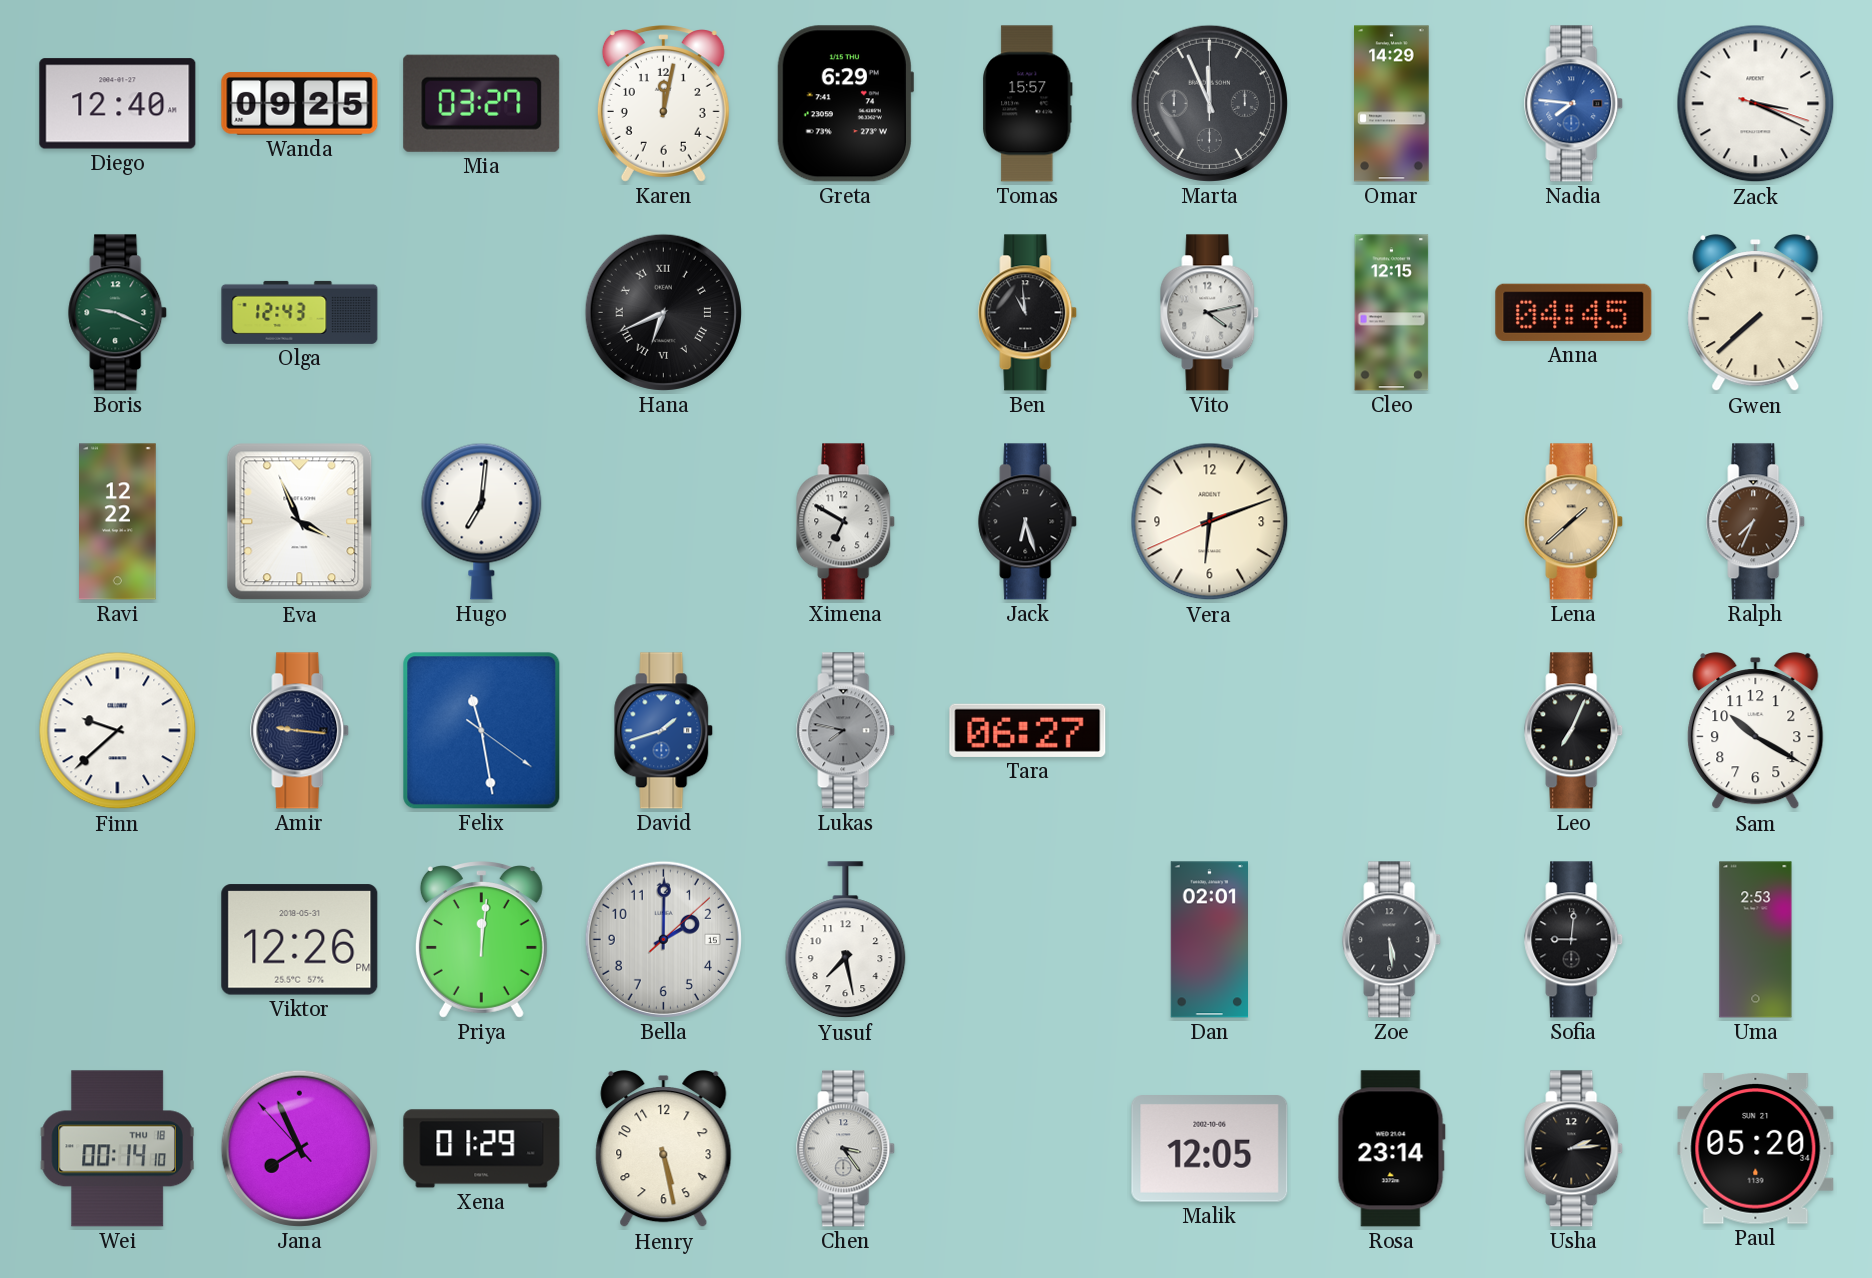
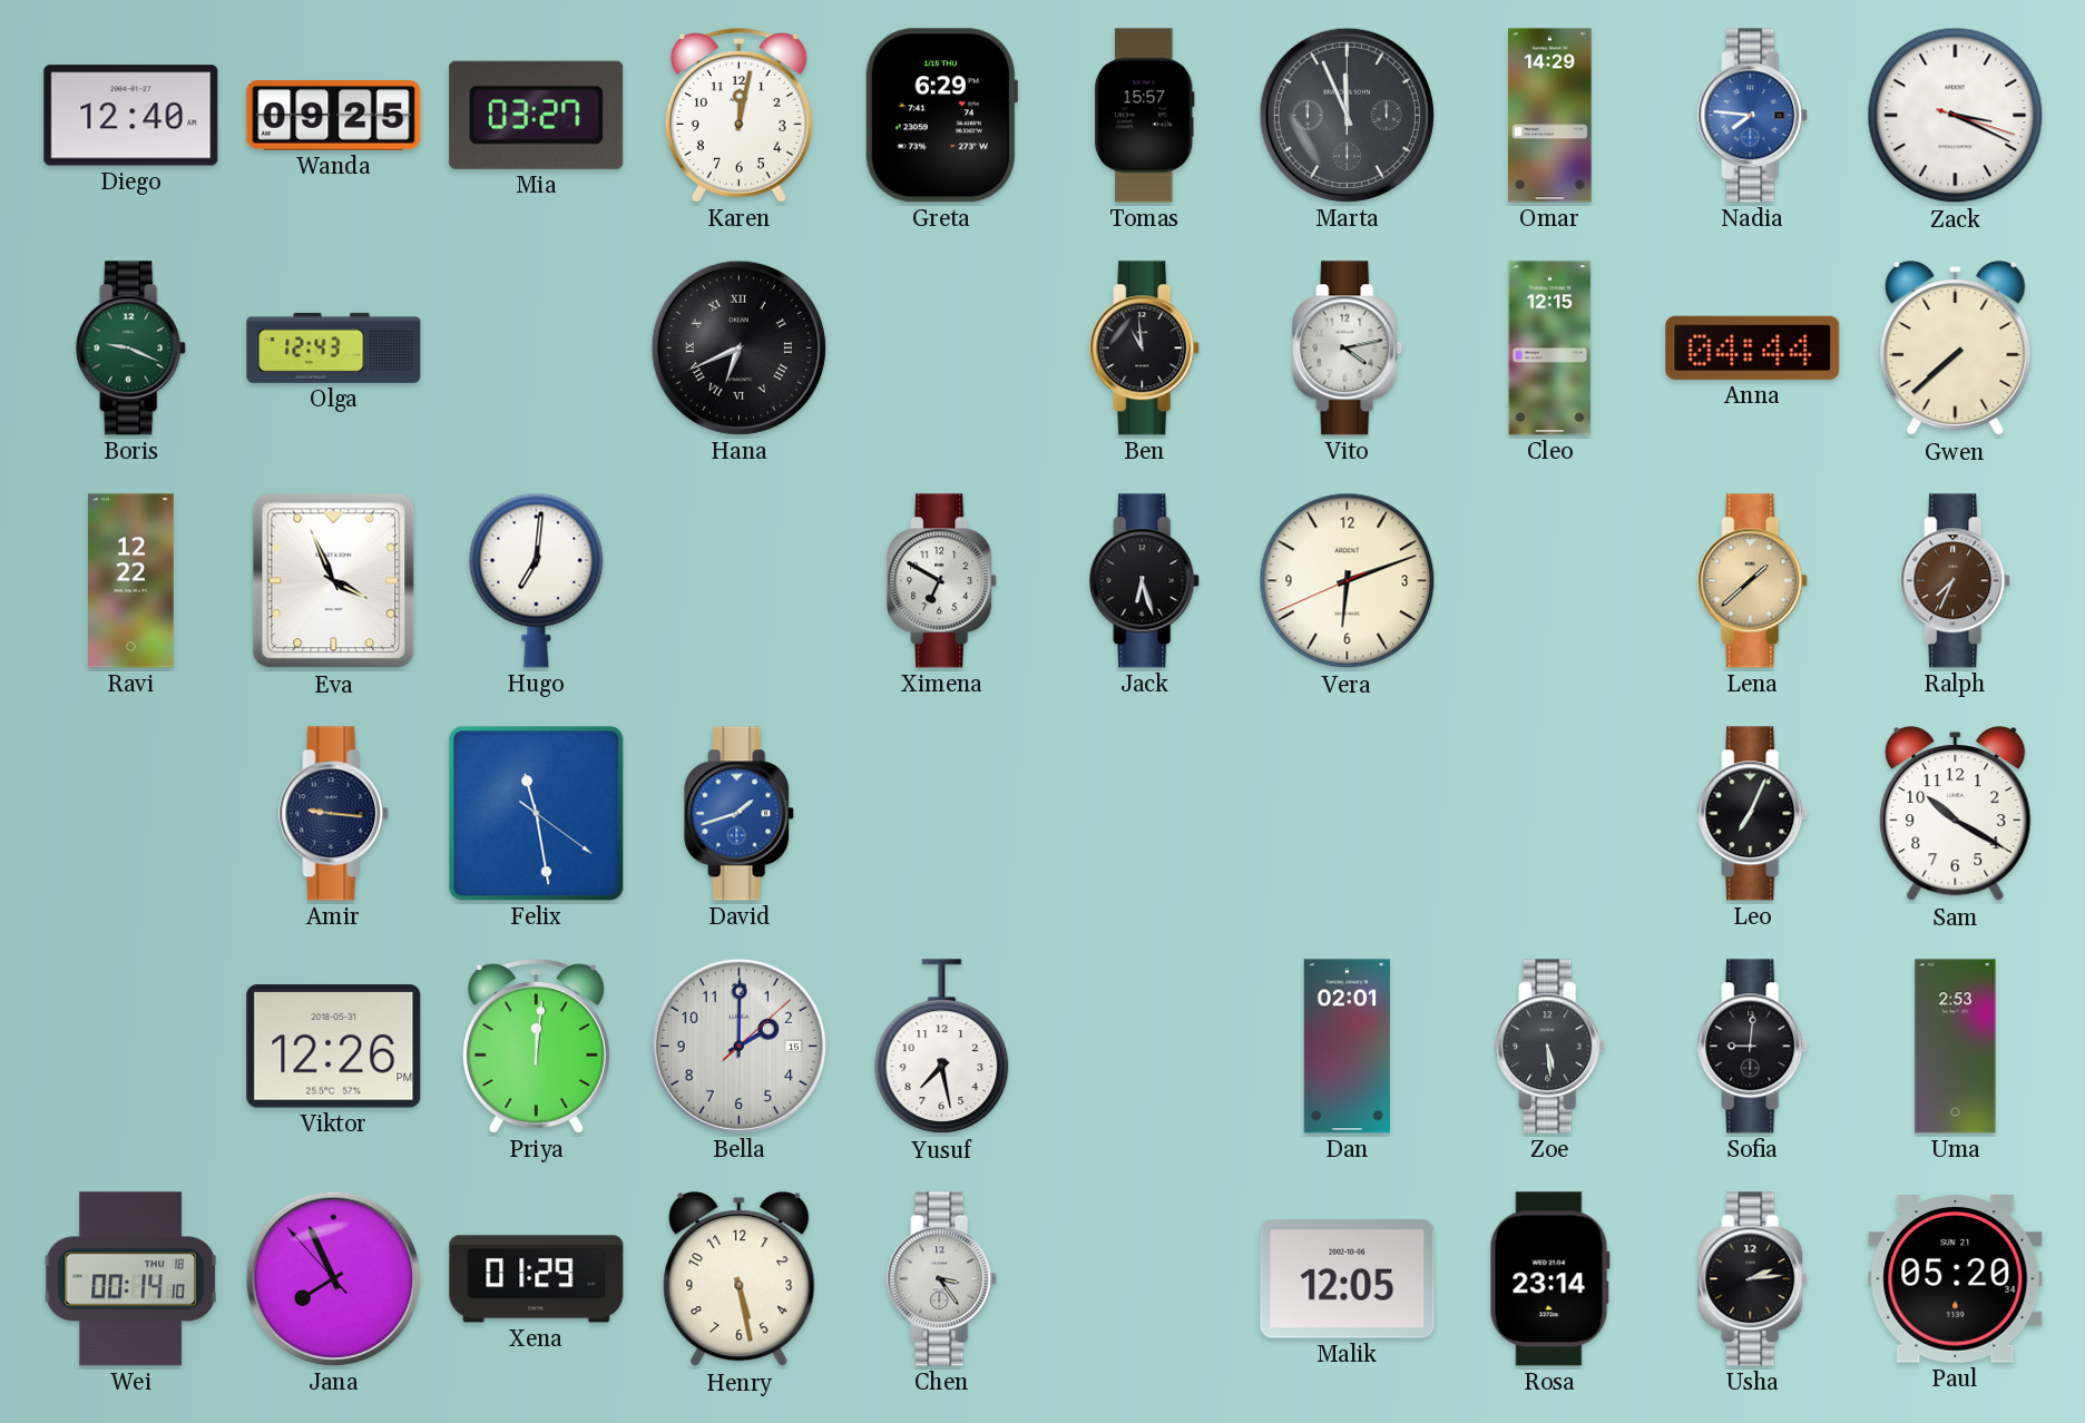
Anna: 04:45 -> 04:44 (1753, 347)
Finn: 9:38 -> none (118, 731)
Lukas: 7:47 -> none (846, 731)
Tara: 06:27 -> none (1028, 730)
